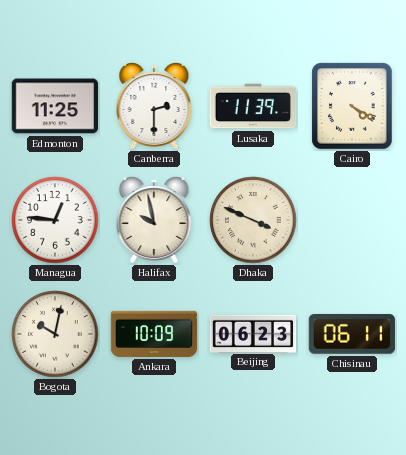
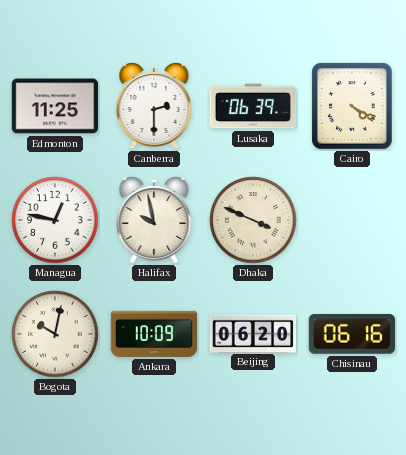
Lusaka: 11:39 -> 06:39 (253, 106)
Managua: 12:46 -> 12:47 (55, 220)
Beijing: 06:23 -> 06:20 (253, 333)
Chisinau: 06:11 -> 06:16 (352, 334)
